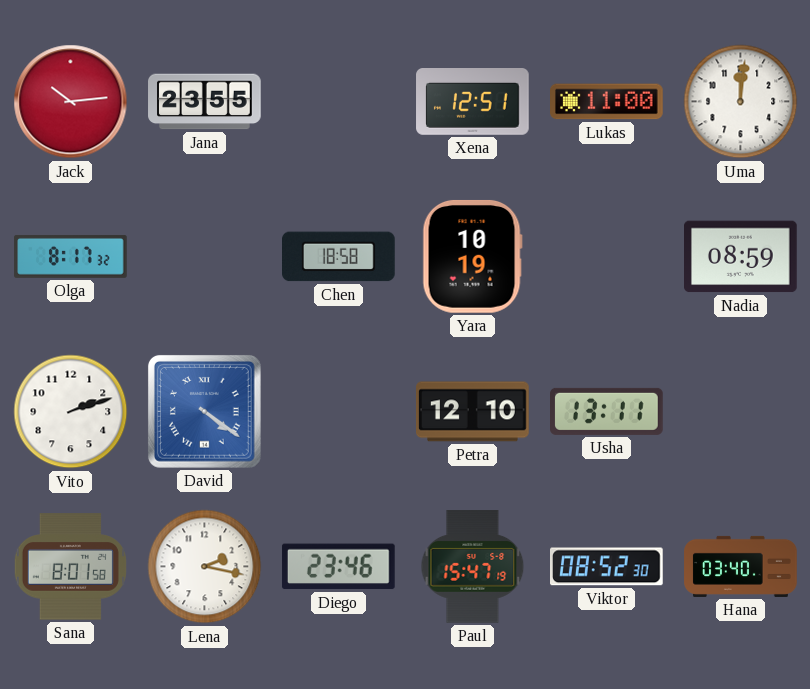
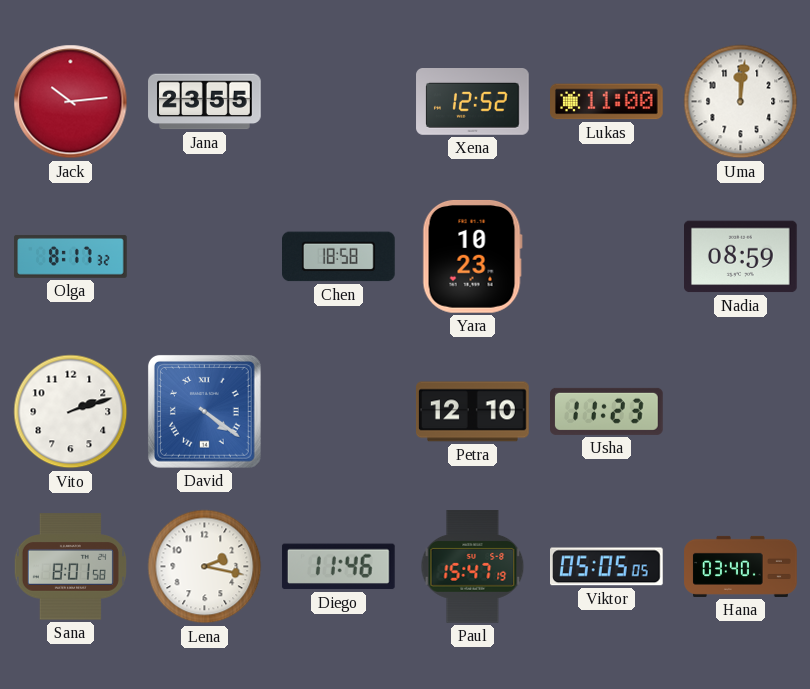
Xena: 12:51 -> 12:52 (473, 102)
Yara: 10:19 -> 10:23 (472, 256)
Usha: 13:11 -> 11:23 (607, 411)
Diego: 23:46 -> 11:46 (338, 567)
Viktor: 08:52 -> 05:05 (607, 567)
